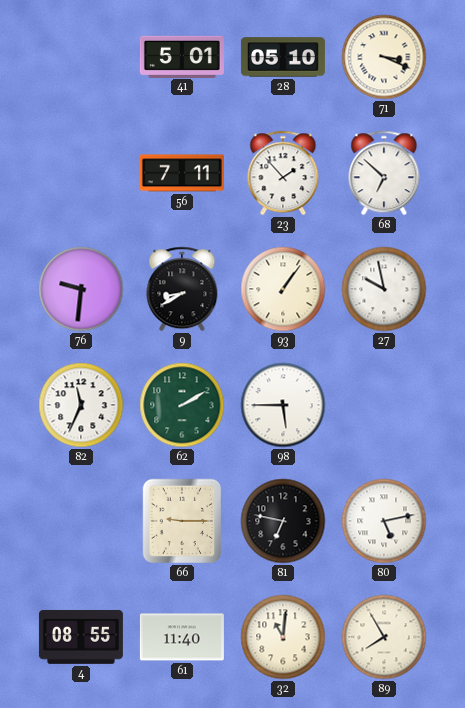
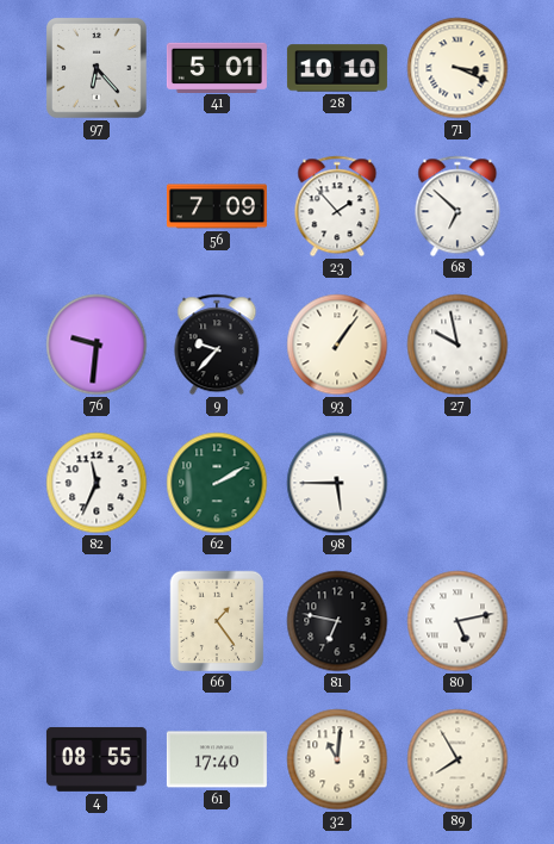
97: none -> 6:23 (98, 69)
28: 05:10 -> 10:10 (337, 68)
56: 7:11 -> 7:09 (217, 206)
9: 8:40 -> 9:37 (217, 345)
66: 9:15 -> 1:24 (217, 621)
61: 11:40 -> 17:40 (217, 759)
